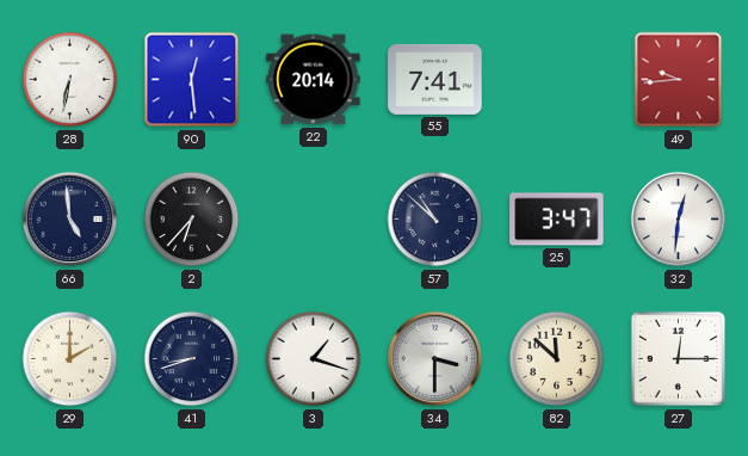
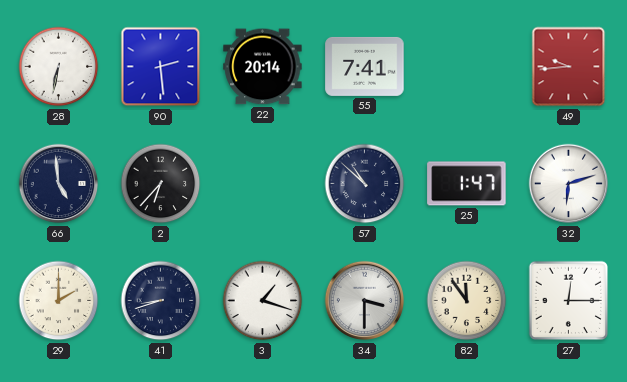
90: 12:29 -> 2:29 (161, 67)
25: 3:47 -> 1:47 (467, 184)
32: 12:31 -> 6:12 (569, 184)
82: 11:52 -> 11:54 (467, 301)
